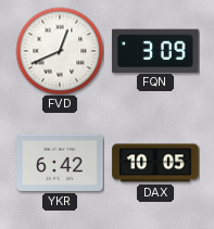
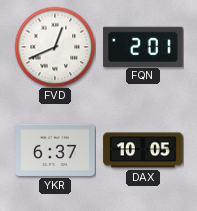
FQN: 3:09 -> 2:01 (143, 46)
YKR: 6:42 -> 6:37 (55, 150)
